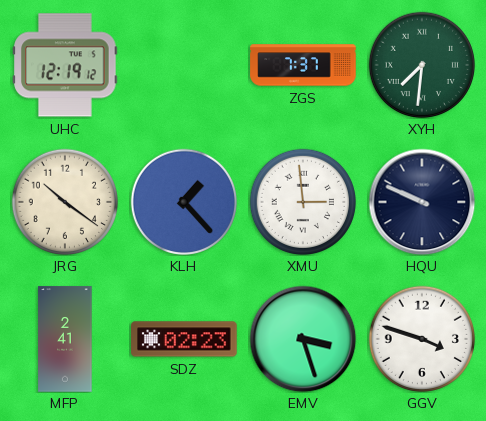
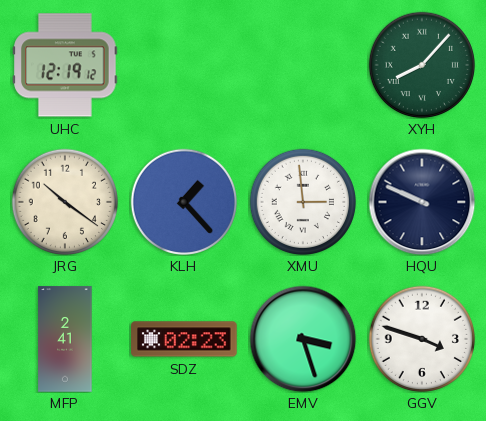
ZGS: 7:37 -> none (303, 65)
XYH: 7:31 -> 8:07 (421, 64)
